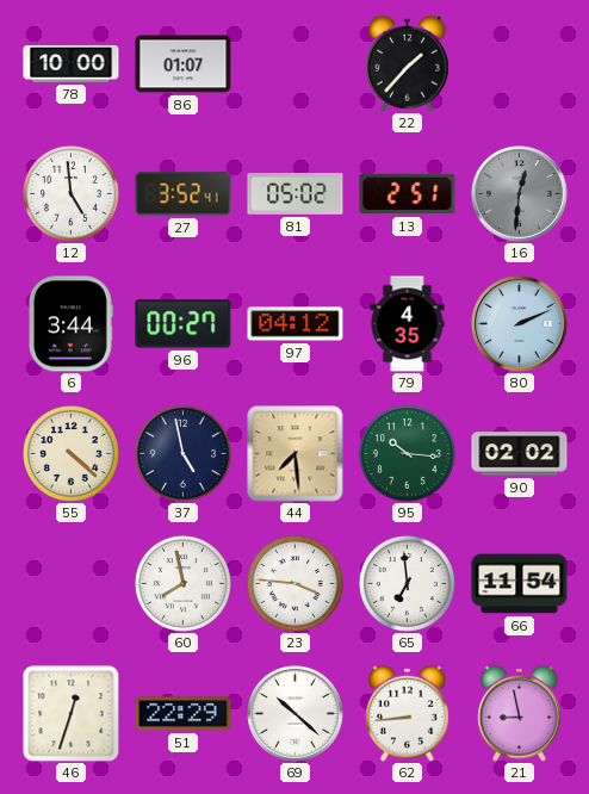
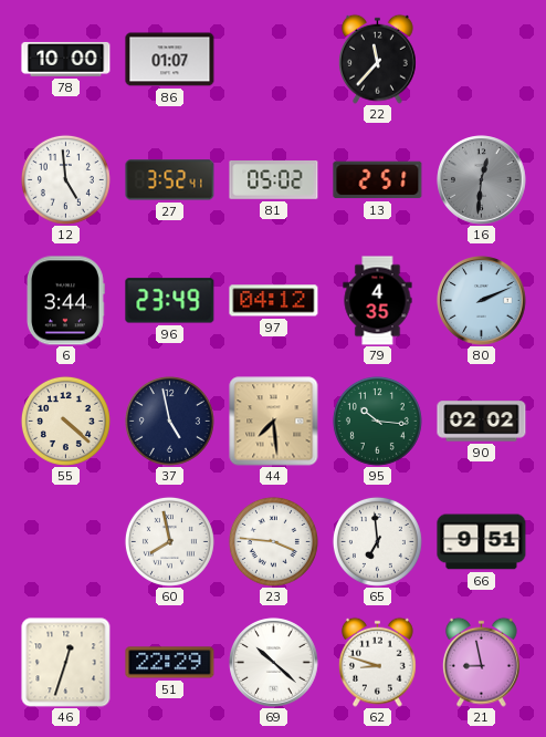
22: 1:37 -> 11:37 (378, 59)
96: 00:27 -> 23:49 (170, 301)
66: 11:54 -> 9:51 (482, 542)
62: 8:44 -> 8:48 (378, 662)
